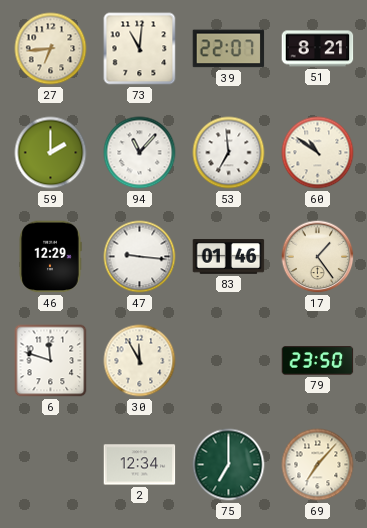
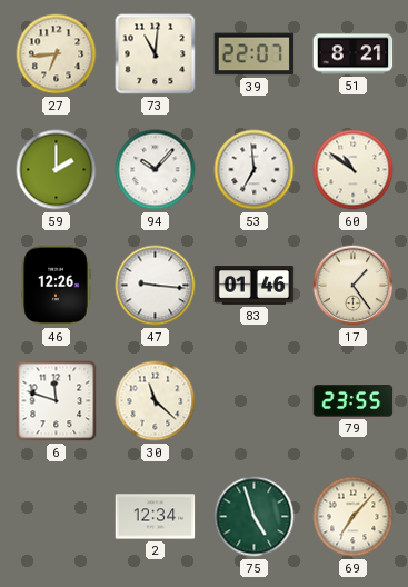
94: 11:07 -> 10:07 (156, 170)
46: 12:29 -> 12:26 (56, 286)
30: 11:55 -> 11:22 (156, 401)
79: 23:50 -> 23:55 (354, 401)
75: 7:00 -> 4:57 (255, 517)
